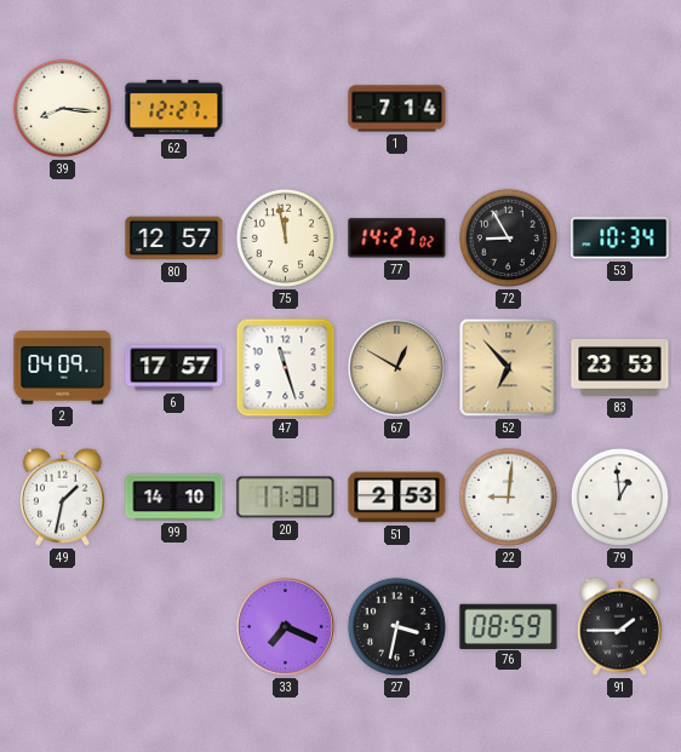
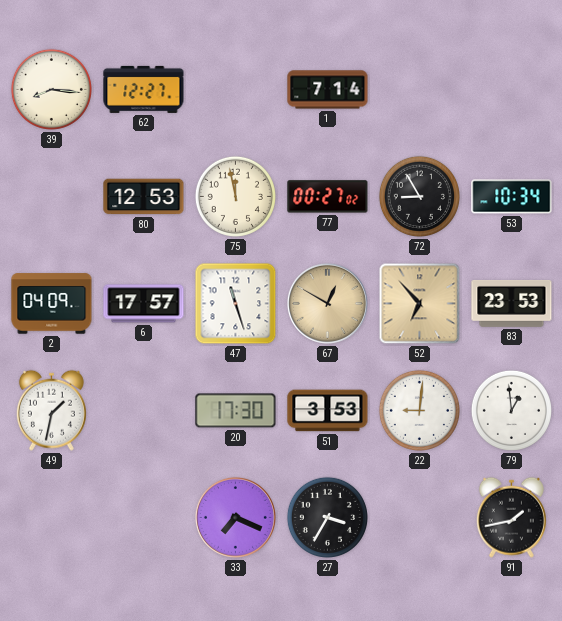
80: 12:57 -> 12:53 (144, 197)
77: 14:27 -> 00:27 (328, 197)
99: 14:10 -> none (174, 498)
51: 2:53 -> 3:53 (328, 411)
27: 3:32 -> 3:35 (327, 517)
76: 08:59 -> none (509, 626)
91: 1:45 -> 1:43 (511, 517)
